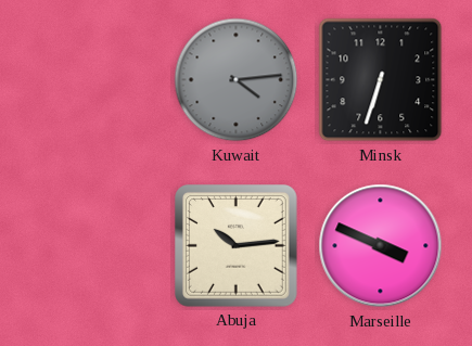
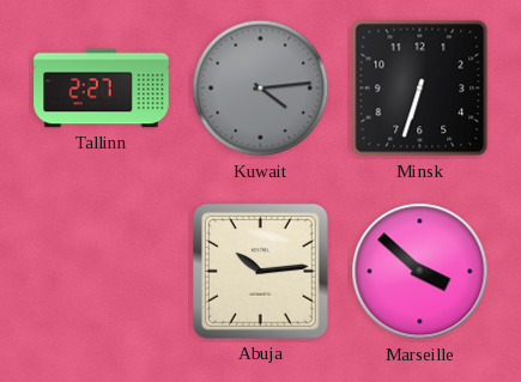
Tallinn: none -> 2:27 (102, 89)
Marseille: 3:49 -> 3:52 (420, 272)
